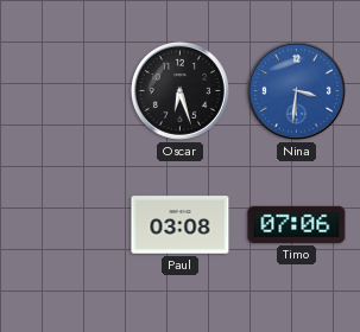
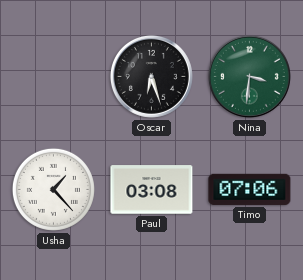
Nina dial: blue -> green (249, 76)
Usha: none -> 1:23 (53, 189)
